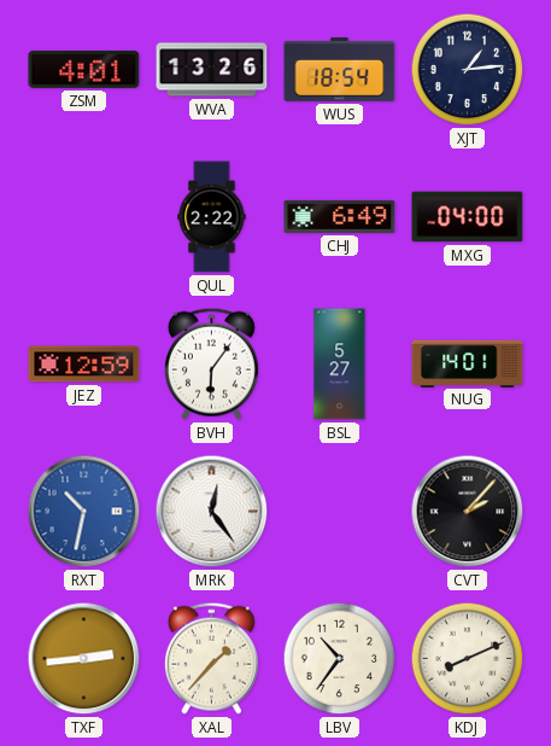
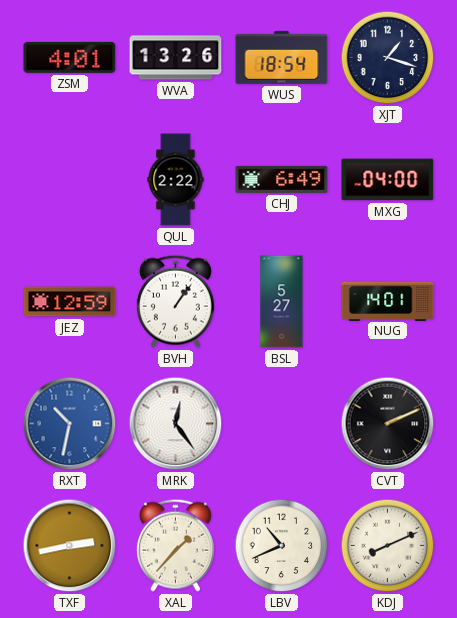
XJT: 1:14 -> 1:18 (388, 58)
BVH: 6:06 -> 1:06 (175, 301)
CVT: 2:07 -> 2:11 (388, 424)
TXF: 2:44 -> 2:43 (70, 546)
LBV: 10:36 -> 10:41 (282, 546)
